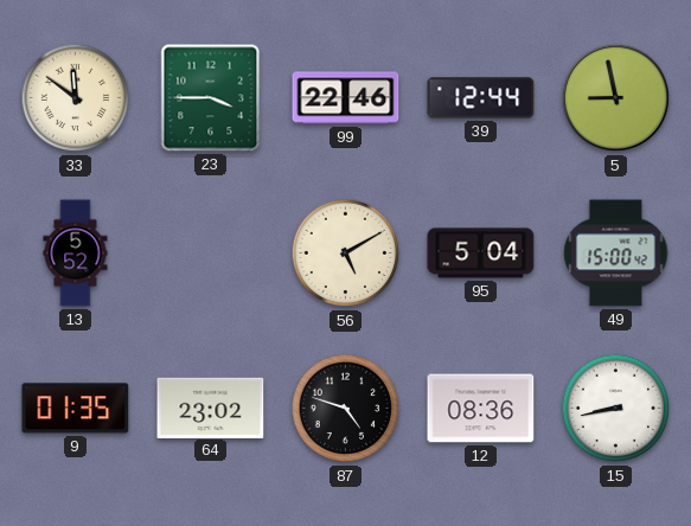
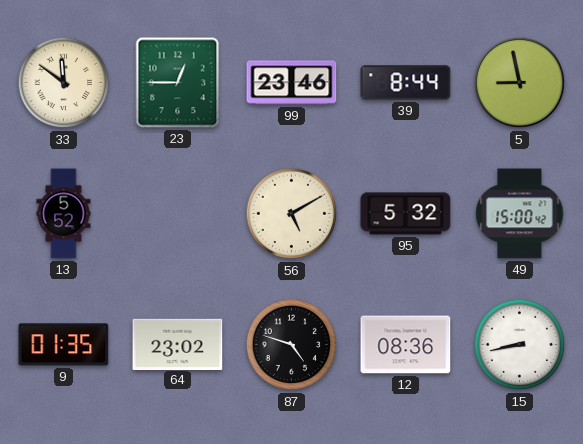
23: 3:45 -> 12:45 (178, 83)
99: 22:46 -> 23:46 (292, 83)
39: 12:44 -> 8:44 (406, 83)
95: 5:04 -> 5:32 (406, 214)
